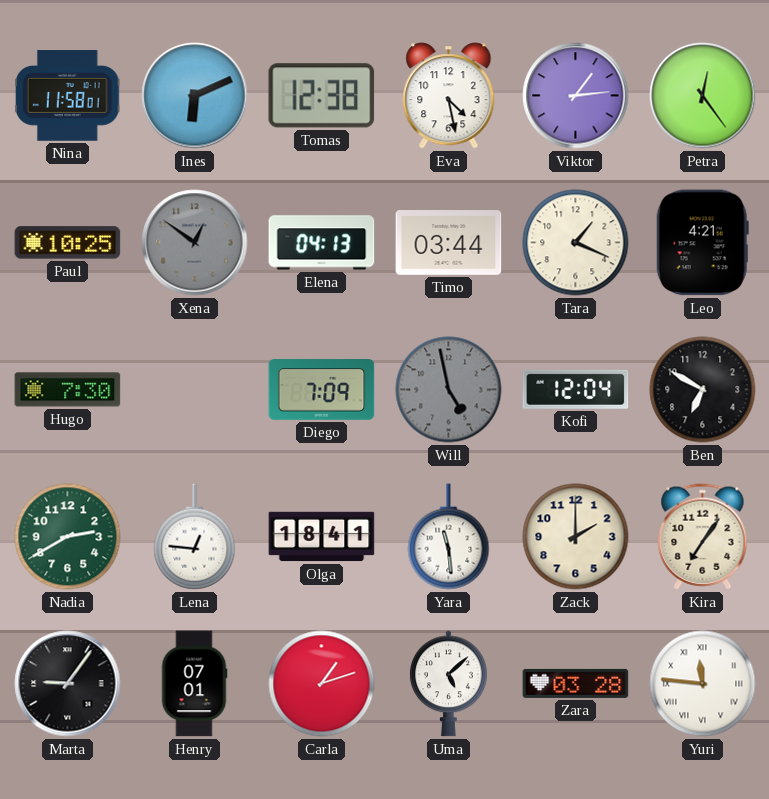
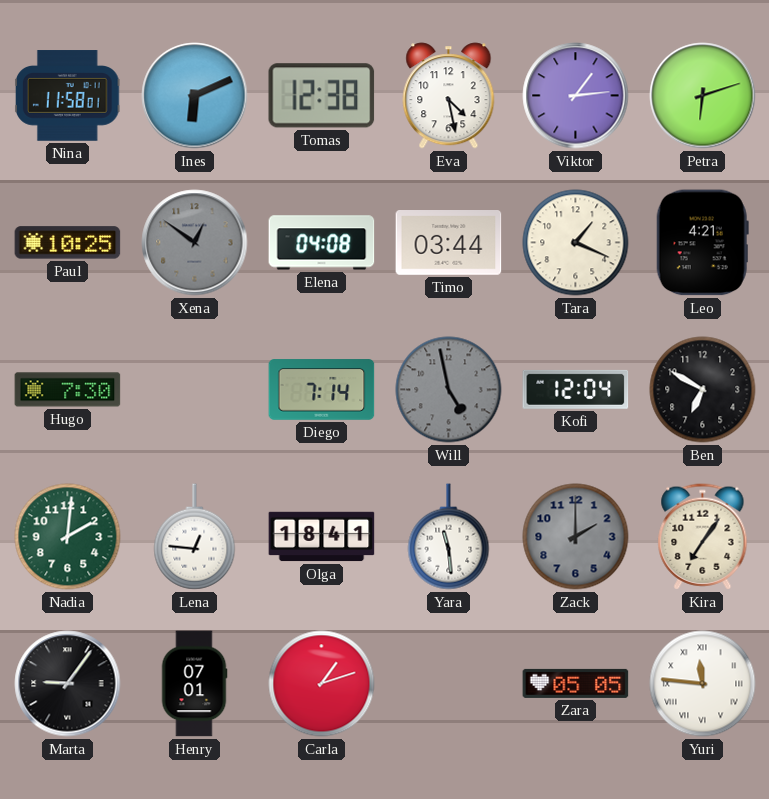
Petra: 12:24 -> 6:12 (703, 96)
Elena: 04:13 -> 04:08 (322, 243)
Diego: 7:09 -> 7:14 (322, 390)
Nadia: 2:40 -> 2:01 (68, 537)
Zack dial: cream -> grey (576, 537)
Uma: 5:08 -> none (448, 684)
Zara: 03:28 -> 05:05 (576, 683)
